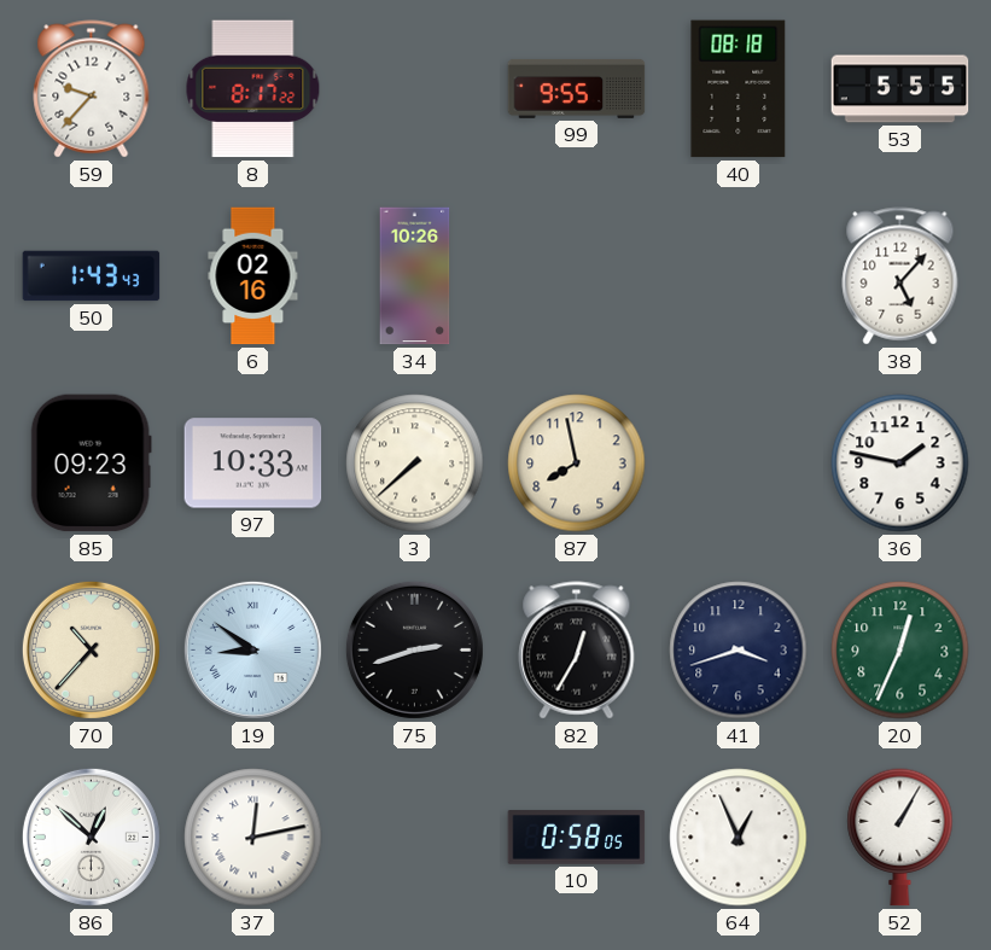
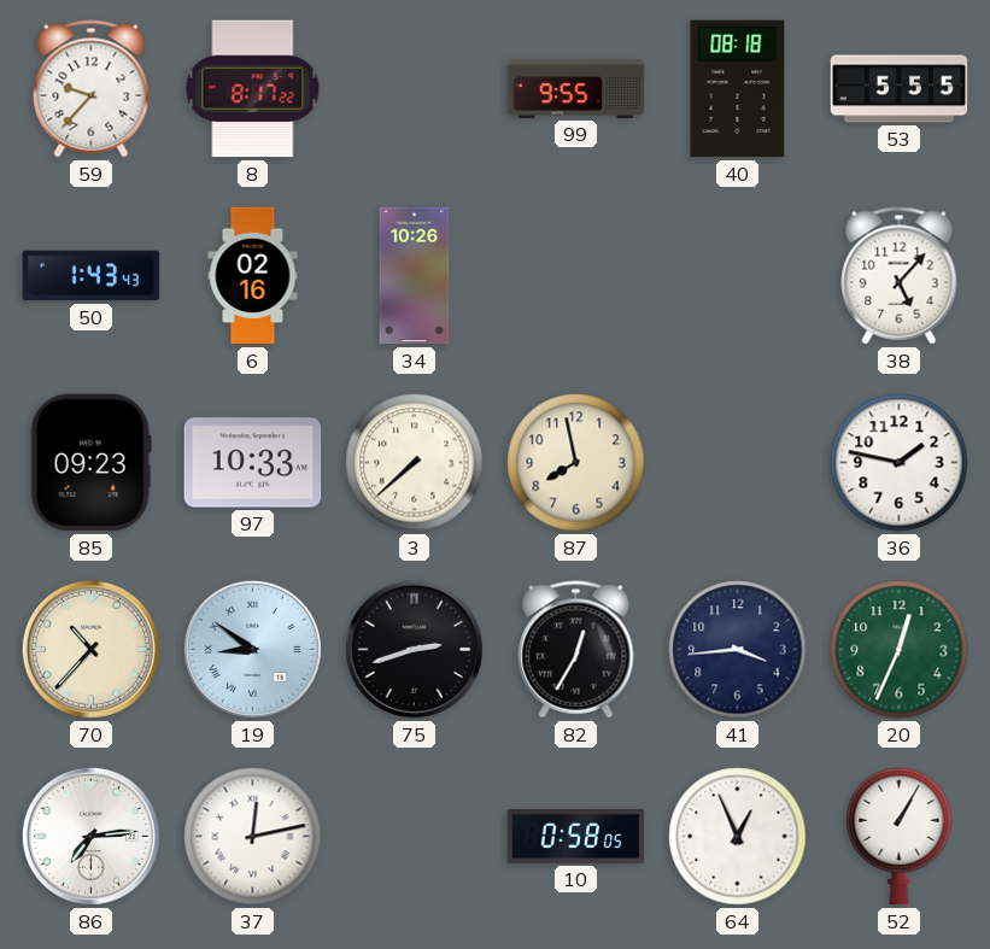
41: 3:42 -> 3:44 (738, 650)
86: 12:52 -> 7:14 (90, 836)
